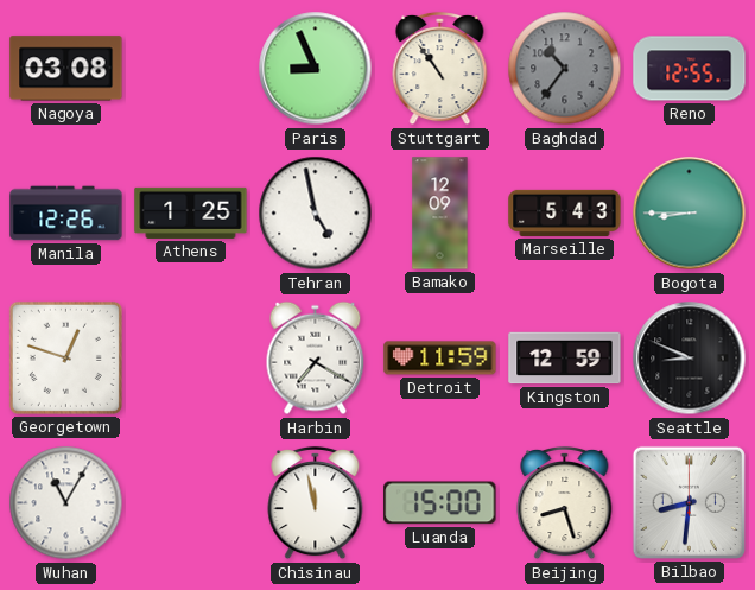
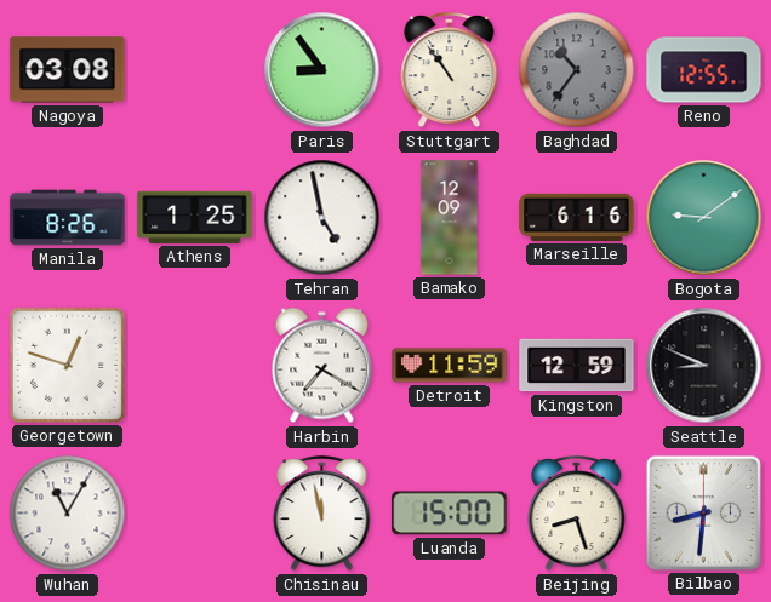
Paris: 8:56 -> 8:54 (322, 70)
Manila: 12:26 -> 8:26 (68, 218)
Marseille: 5:43 -> 6:16 (577, 217)
Bogota: 8:45 -> 9:09 (704, 218)
